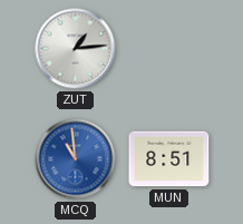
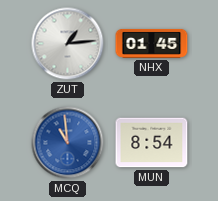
NHX: none -> 01:45 (152, 43)
MUN: 8:51 -> 8:54 (152, 143)
